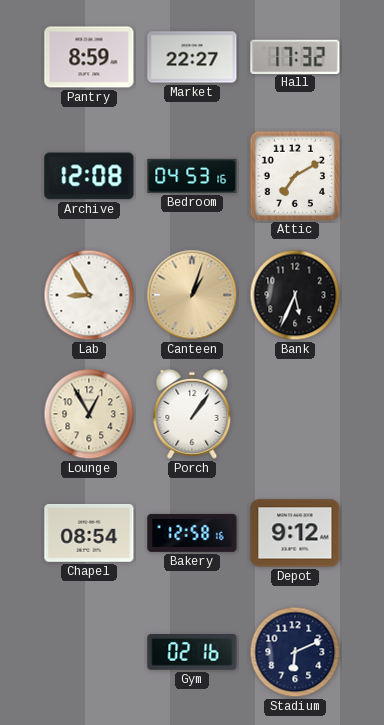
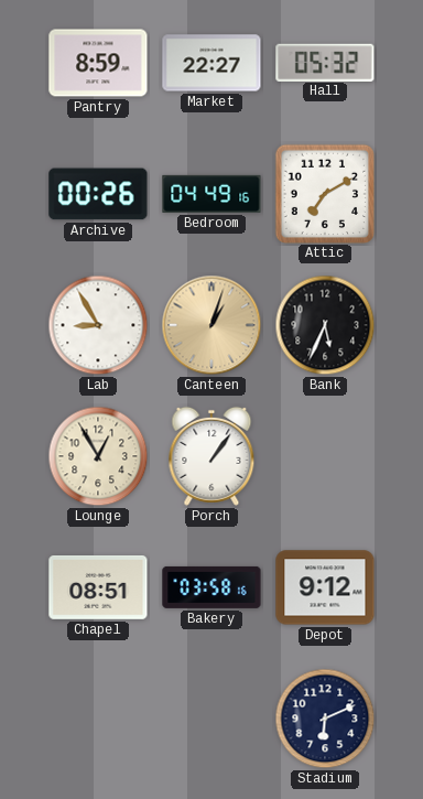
Hall: 17:32 -> 05:32 (325, 62)
Archive: 12:08 -> 00:26 (98, 194)
Bedroom: 04:53 -> 04:49 (211, 194)
Chapel: 08:54 -> 08:51 (98, 587)
Bakery: 12:58 -> 03:58 (211, 587)
Gym: 02:16 -> none (192, 652)
